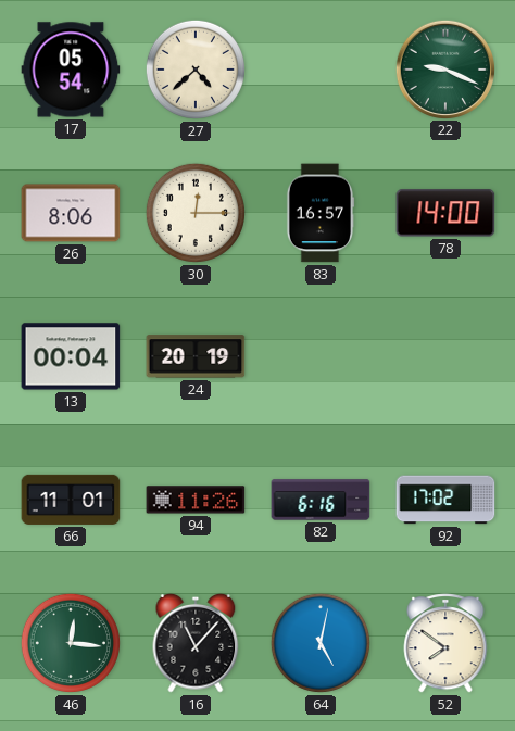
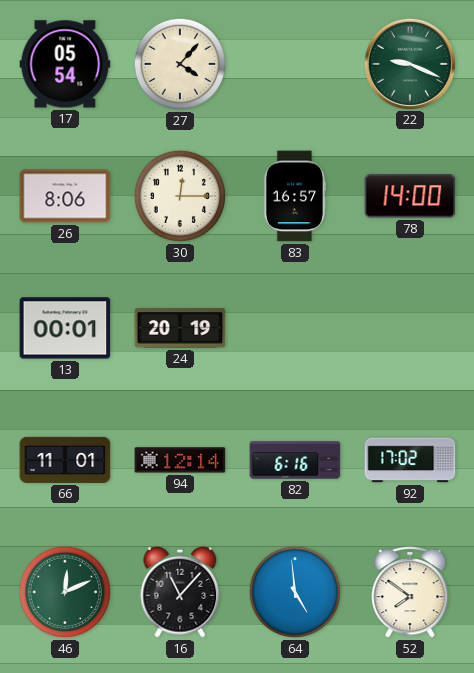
27: 4:38 -> 4:07 (180, 64)
13: 00:04 -> 00:01 (65, 328)
94: 11:26 -> 12:14 (180, 460)
46: 12:16 -> 12:11 (65, 592)
64: 5:02 -> 4:59 (295, 592)
